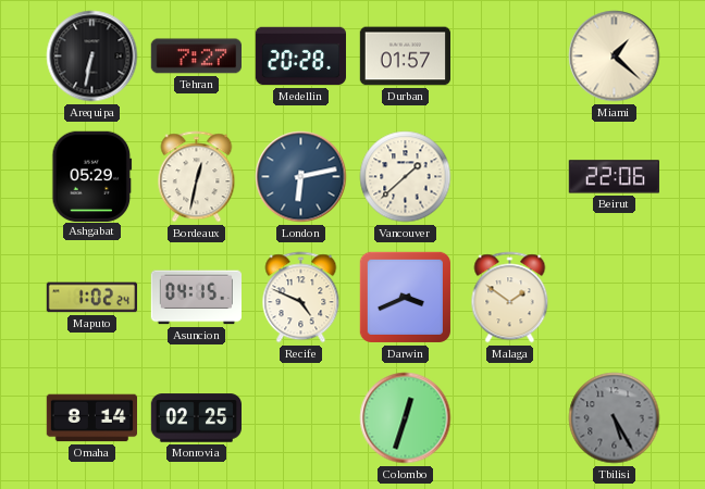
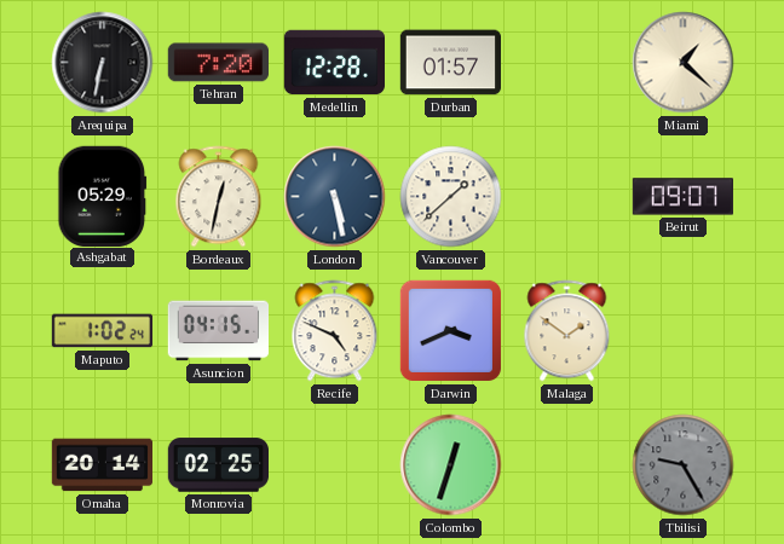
Tehran: 7:27 -> 7:20 (218, 63)
Medellin: 20:28 -> 12:28 (334, 63)
London: 6:13 -> 5:28 (335, 197)
Beirut: 22:06 -> 09:07 (682, 197)
Omaha: 8:14 -> 20:14 (102, 465)
Tbilisi: 5:25 -> 9:25 (684, 465)
